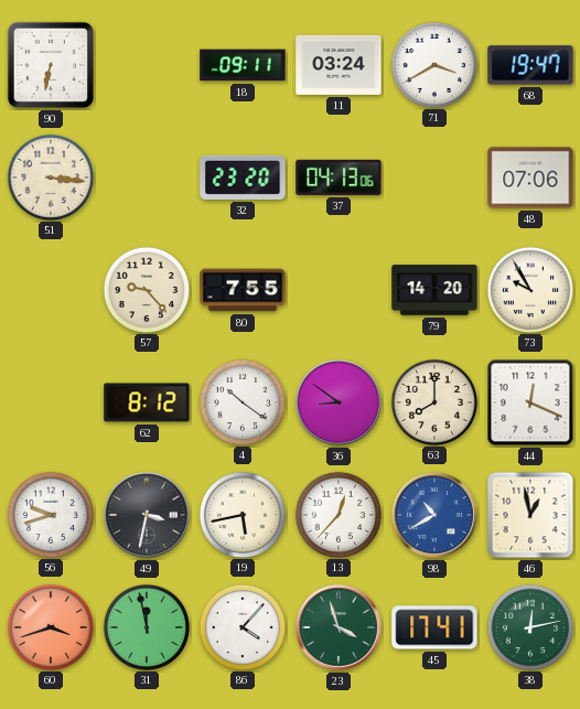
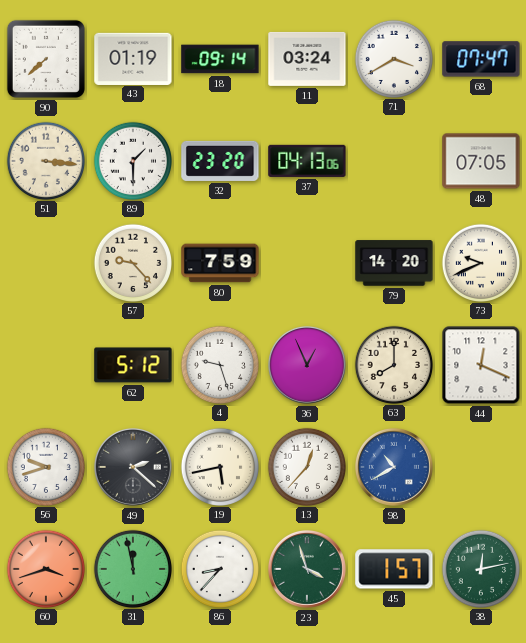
90: 6:32 -> 7:38 (46, 59)
43: none -> 01:19 (133, 58)
18: 09:11 -> 09:14 (220, 59)
68: 19:47 -> 07:47 (481, 59)
89: none -> 1:30 (132, 160)
48: 07:06 -> 07:05 (481, 161)
80: 7:55 -> 7:59 (220, 263)
73: 9:55 -> 9:41 (480, 262)
62: 8:12 -> 5:12 (133, 365)
4: 10:21 -> 9:27 (219, 364)
36: 8:51 -> 12:56 (307, 365)
49: 3:32 -> 2:22 (133, 467)
46: 12:58 -> none (530, 515)
86: 4:07 -> 8:37 (219, 568)
45: 17:41 -> 1:57 (394, 569)
